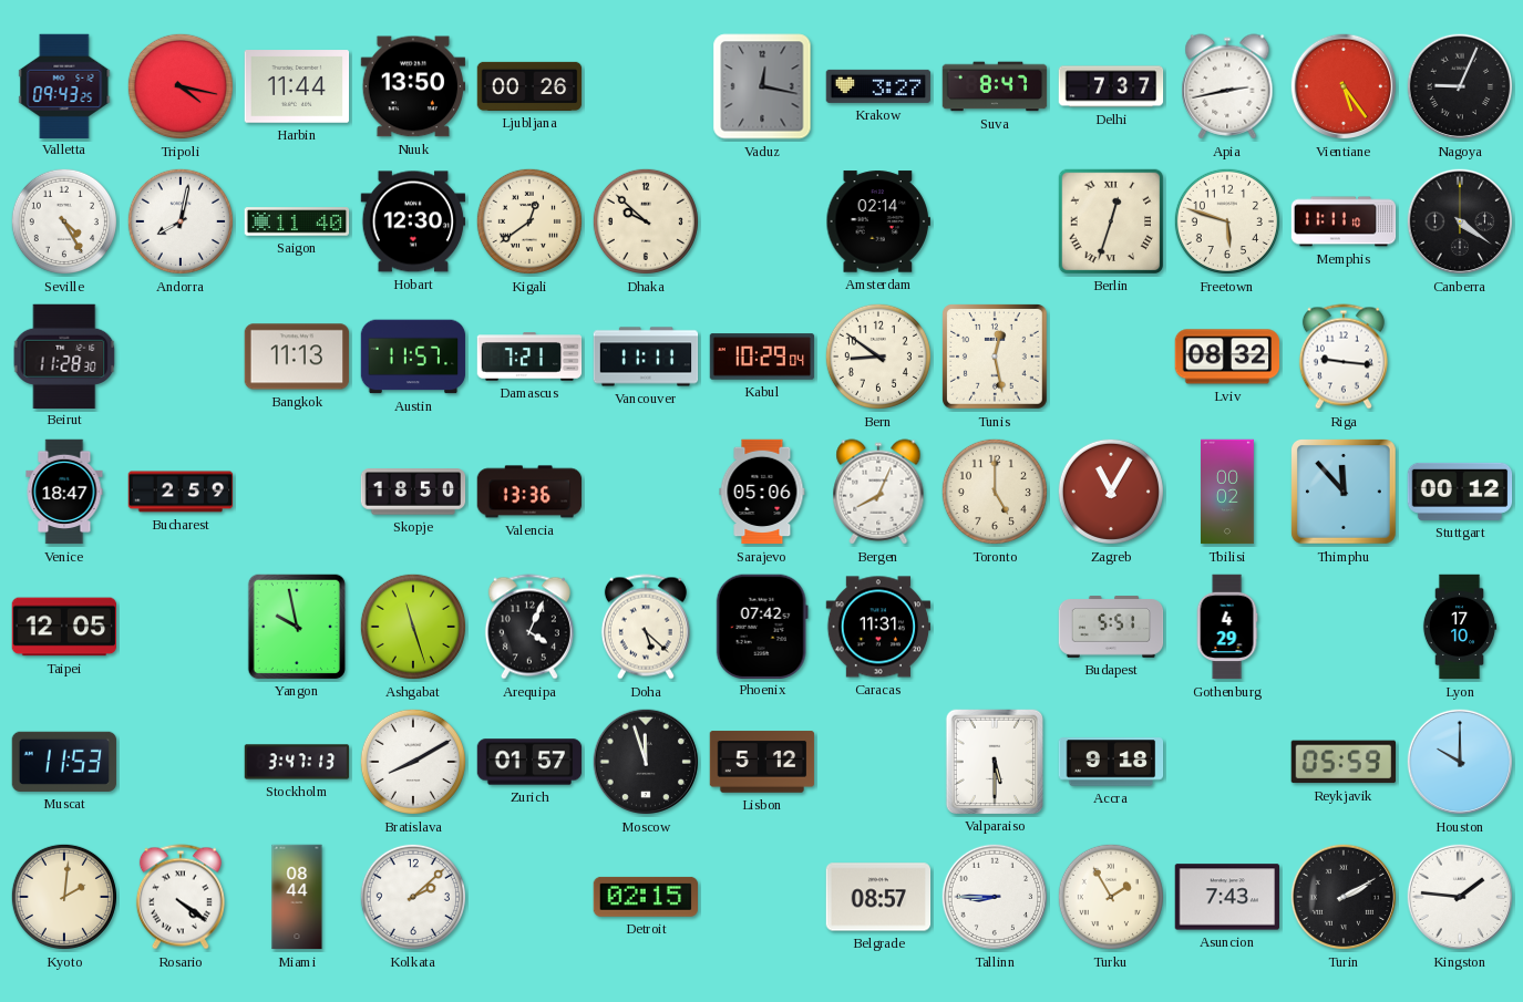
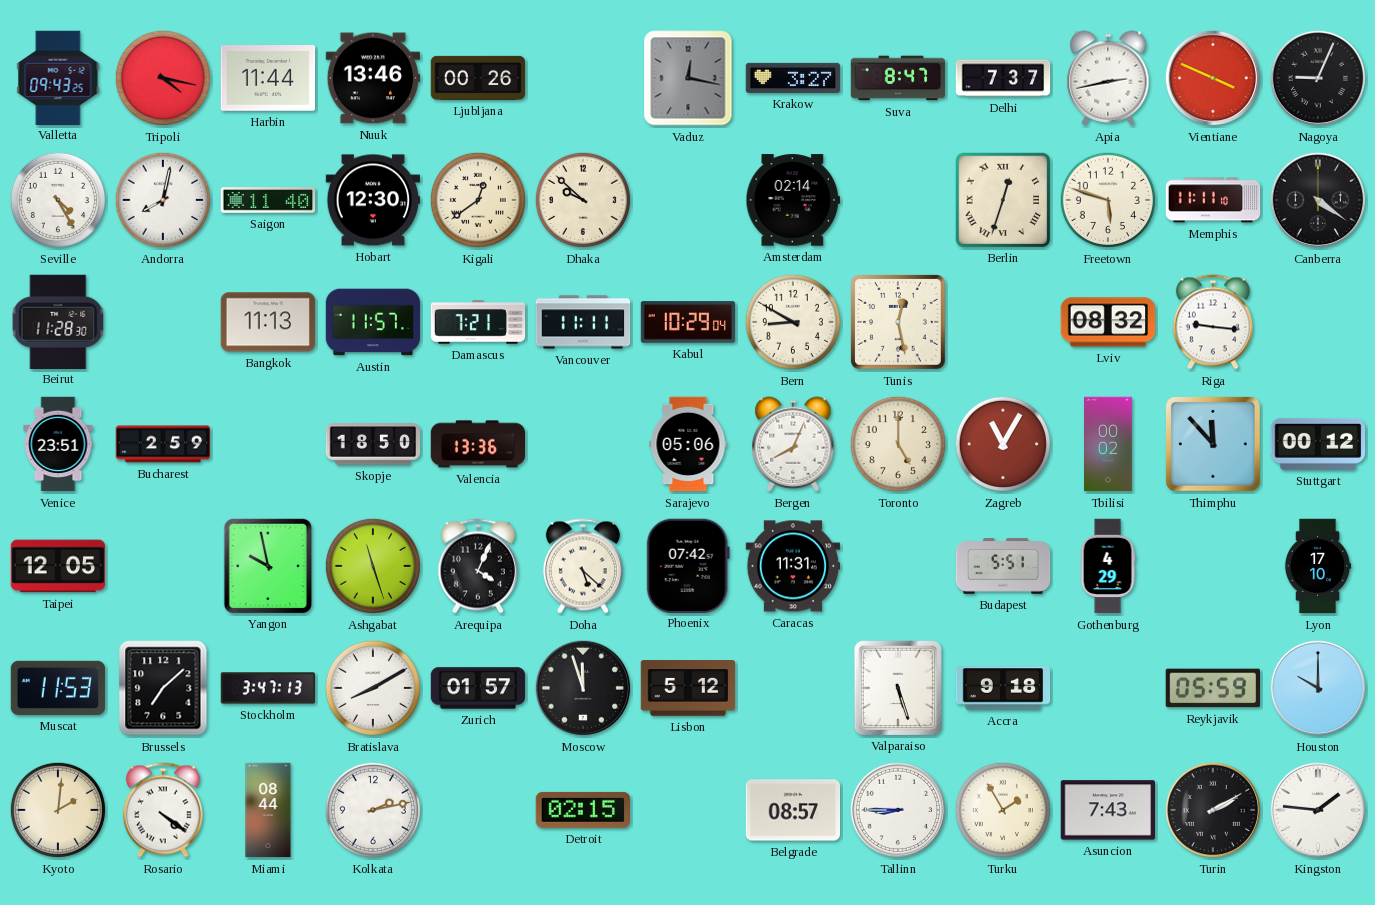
Nuuk: 13:50 -> 13:46 (373, 78)
Vientiane: 5:24 -> 3:49 (1213, 78)
Bern: 8:51 -> 8:50 (793, 322)
Venice: 18:47 -> 23:51 (58, 444)
Brussels: none -> 7:08 (163, 688)
Valparaiso: 5:30 -> 5:27 (897, 687)
Kolkata: 2:08 -> 2:13 (373, 810)
